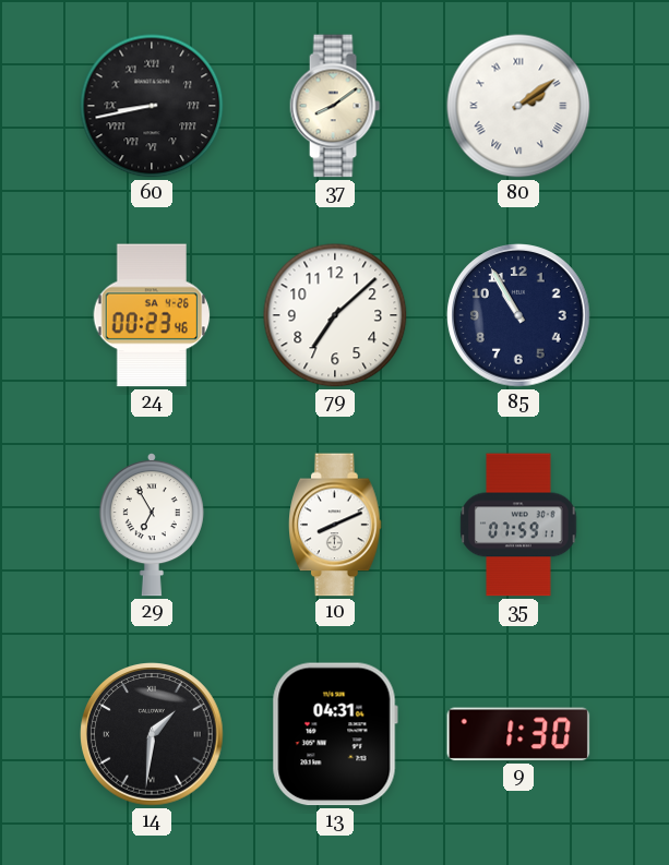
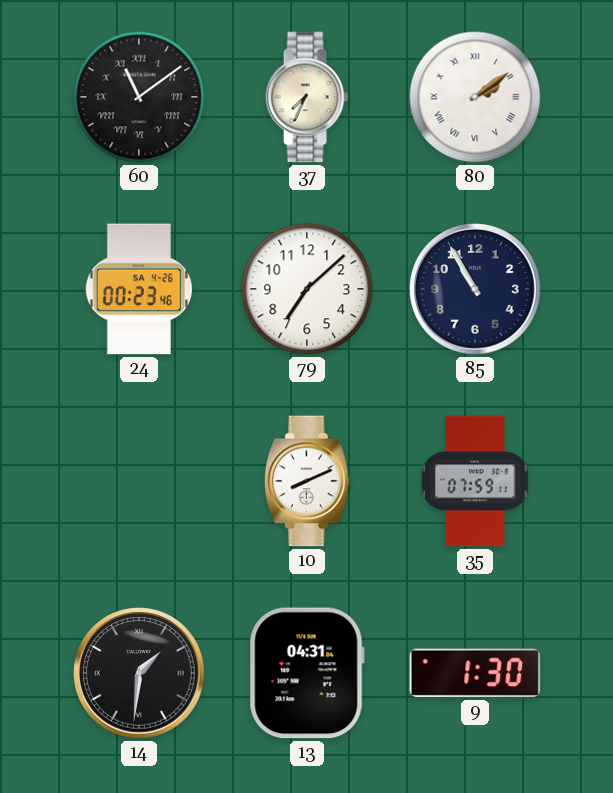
60: 8:43 -> 11:09 (139, 97)
37: 8:09 -> 7:34 (307, 97)
29: 6:55 -> none (152, 525)
